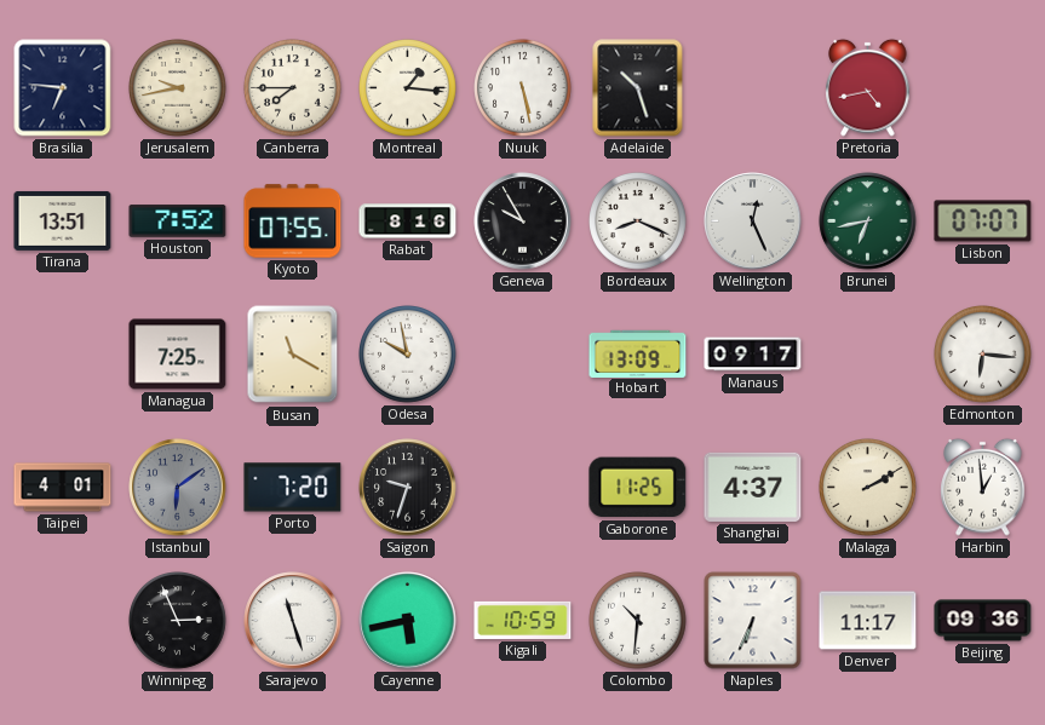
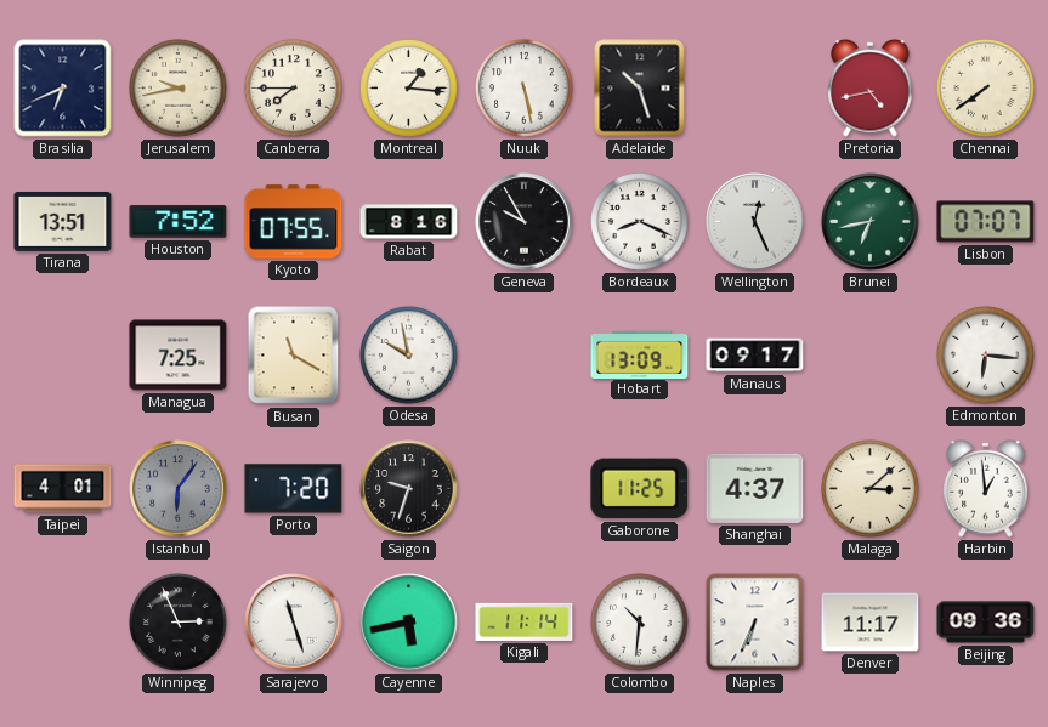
Brasilia: 6:46 -> 6:41 (63, 89)
Chennai: none -> 7:39 (986, 89)
Istanbul: 6:09 -> 6:06 (179, 489)
Malaga: 2:10 -> 3:08 (871, 489)
Kigali: 10:59 -> 11:14 (525, 621)
